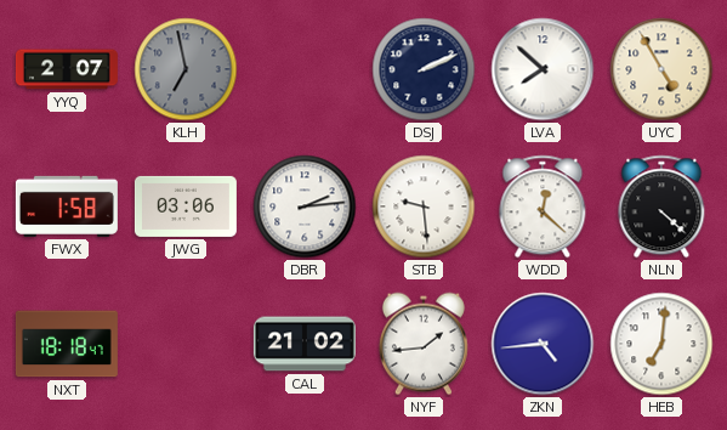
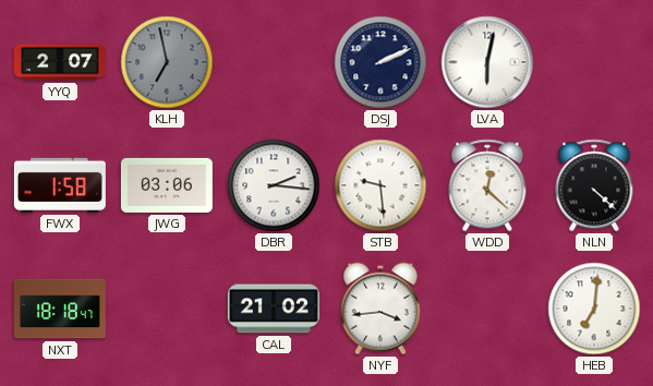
LVA: 7:52 -> 6:02 (487, 62)
UYC: 4:55 -> none (661, 69)
DBR: 2:14 -> 2:16 (274, 185)
NYF: 1:44 -> 3:44 (380, 309)
ZKN: 4:44 -> none (543, 344)
